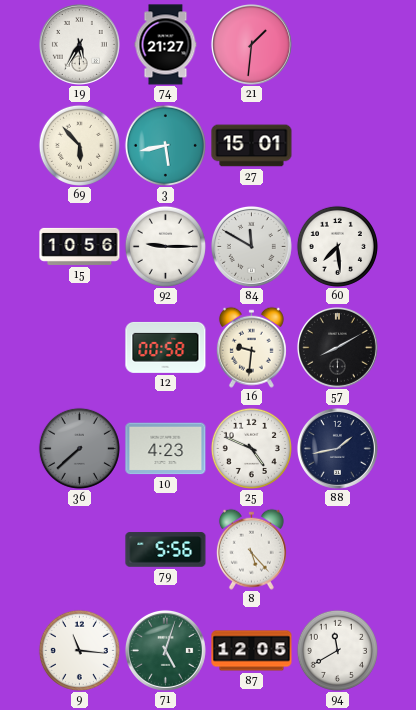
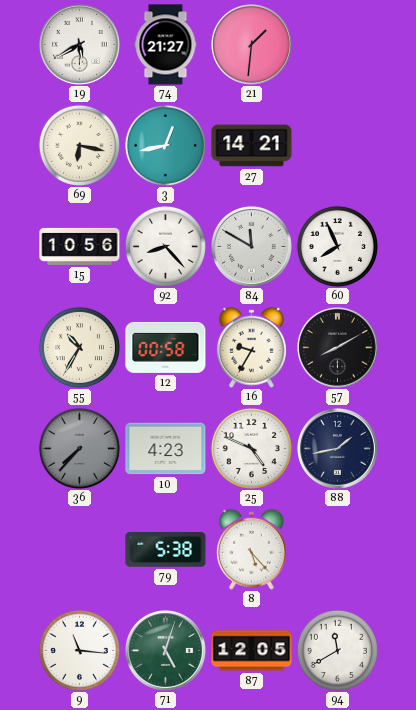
19: 5:35 -> 5:40 (79, 44)
69: 5:53 -> 6:17 (79, 145)
3: 5:43 -> 12:43 (165, 145)
27: 15:01 -> 14:21 (252, 146)
92: 9:15 -> 8:23 (165, 246)
60: 7:29 -> 7:56 (337, 246)
55: none -> 10:35 (79, 347)
16: 9:31 -> 9:35 (251, 347)
36: 7:38 -> 7:37 (79, 448)
79: 5:56 -> 5:38 (166, 550)
